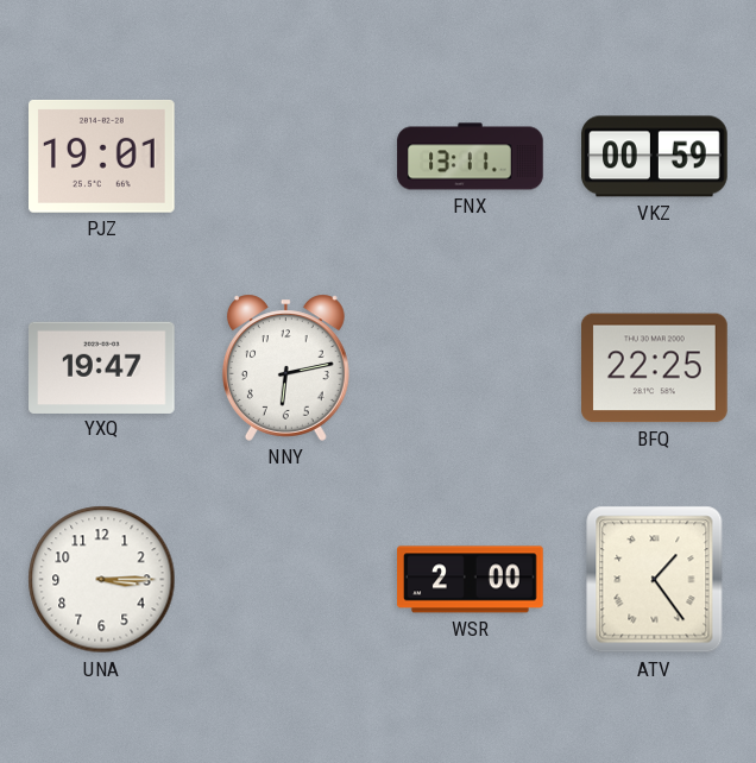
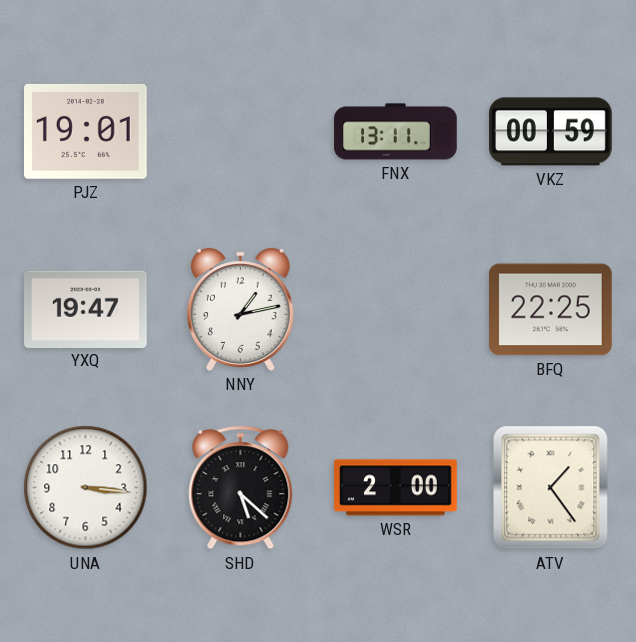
NNY: 6:13 -> 1:13 (240, 309)
UNA: 3:15 -> 3:16 (86, 488)
SHD: none -> 5:22 (241, 488)
